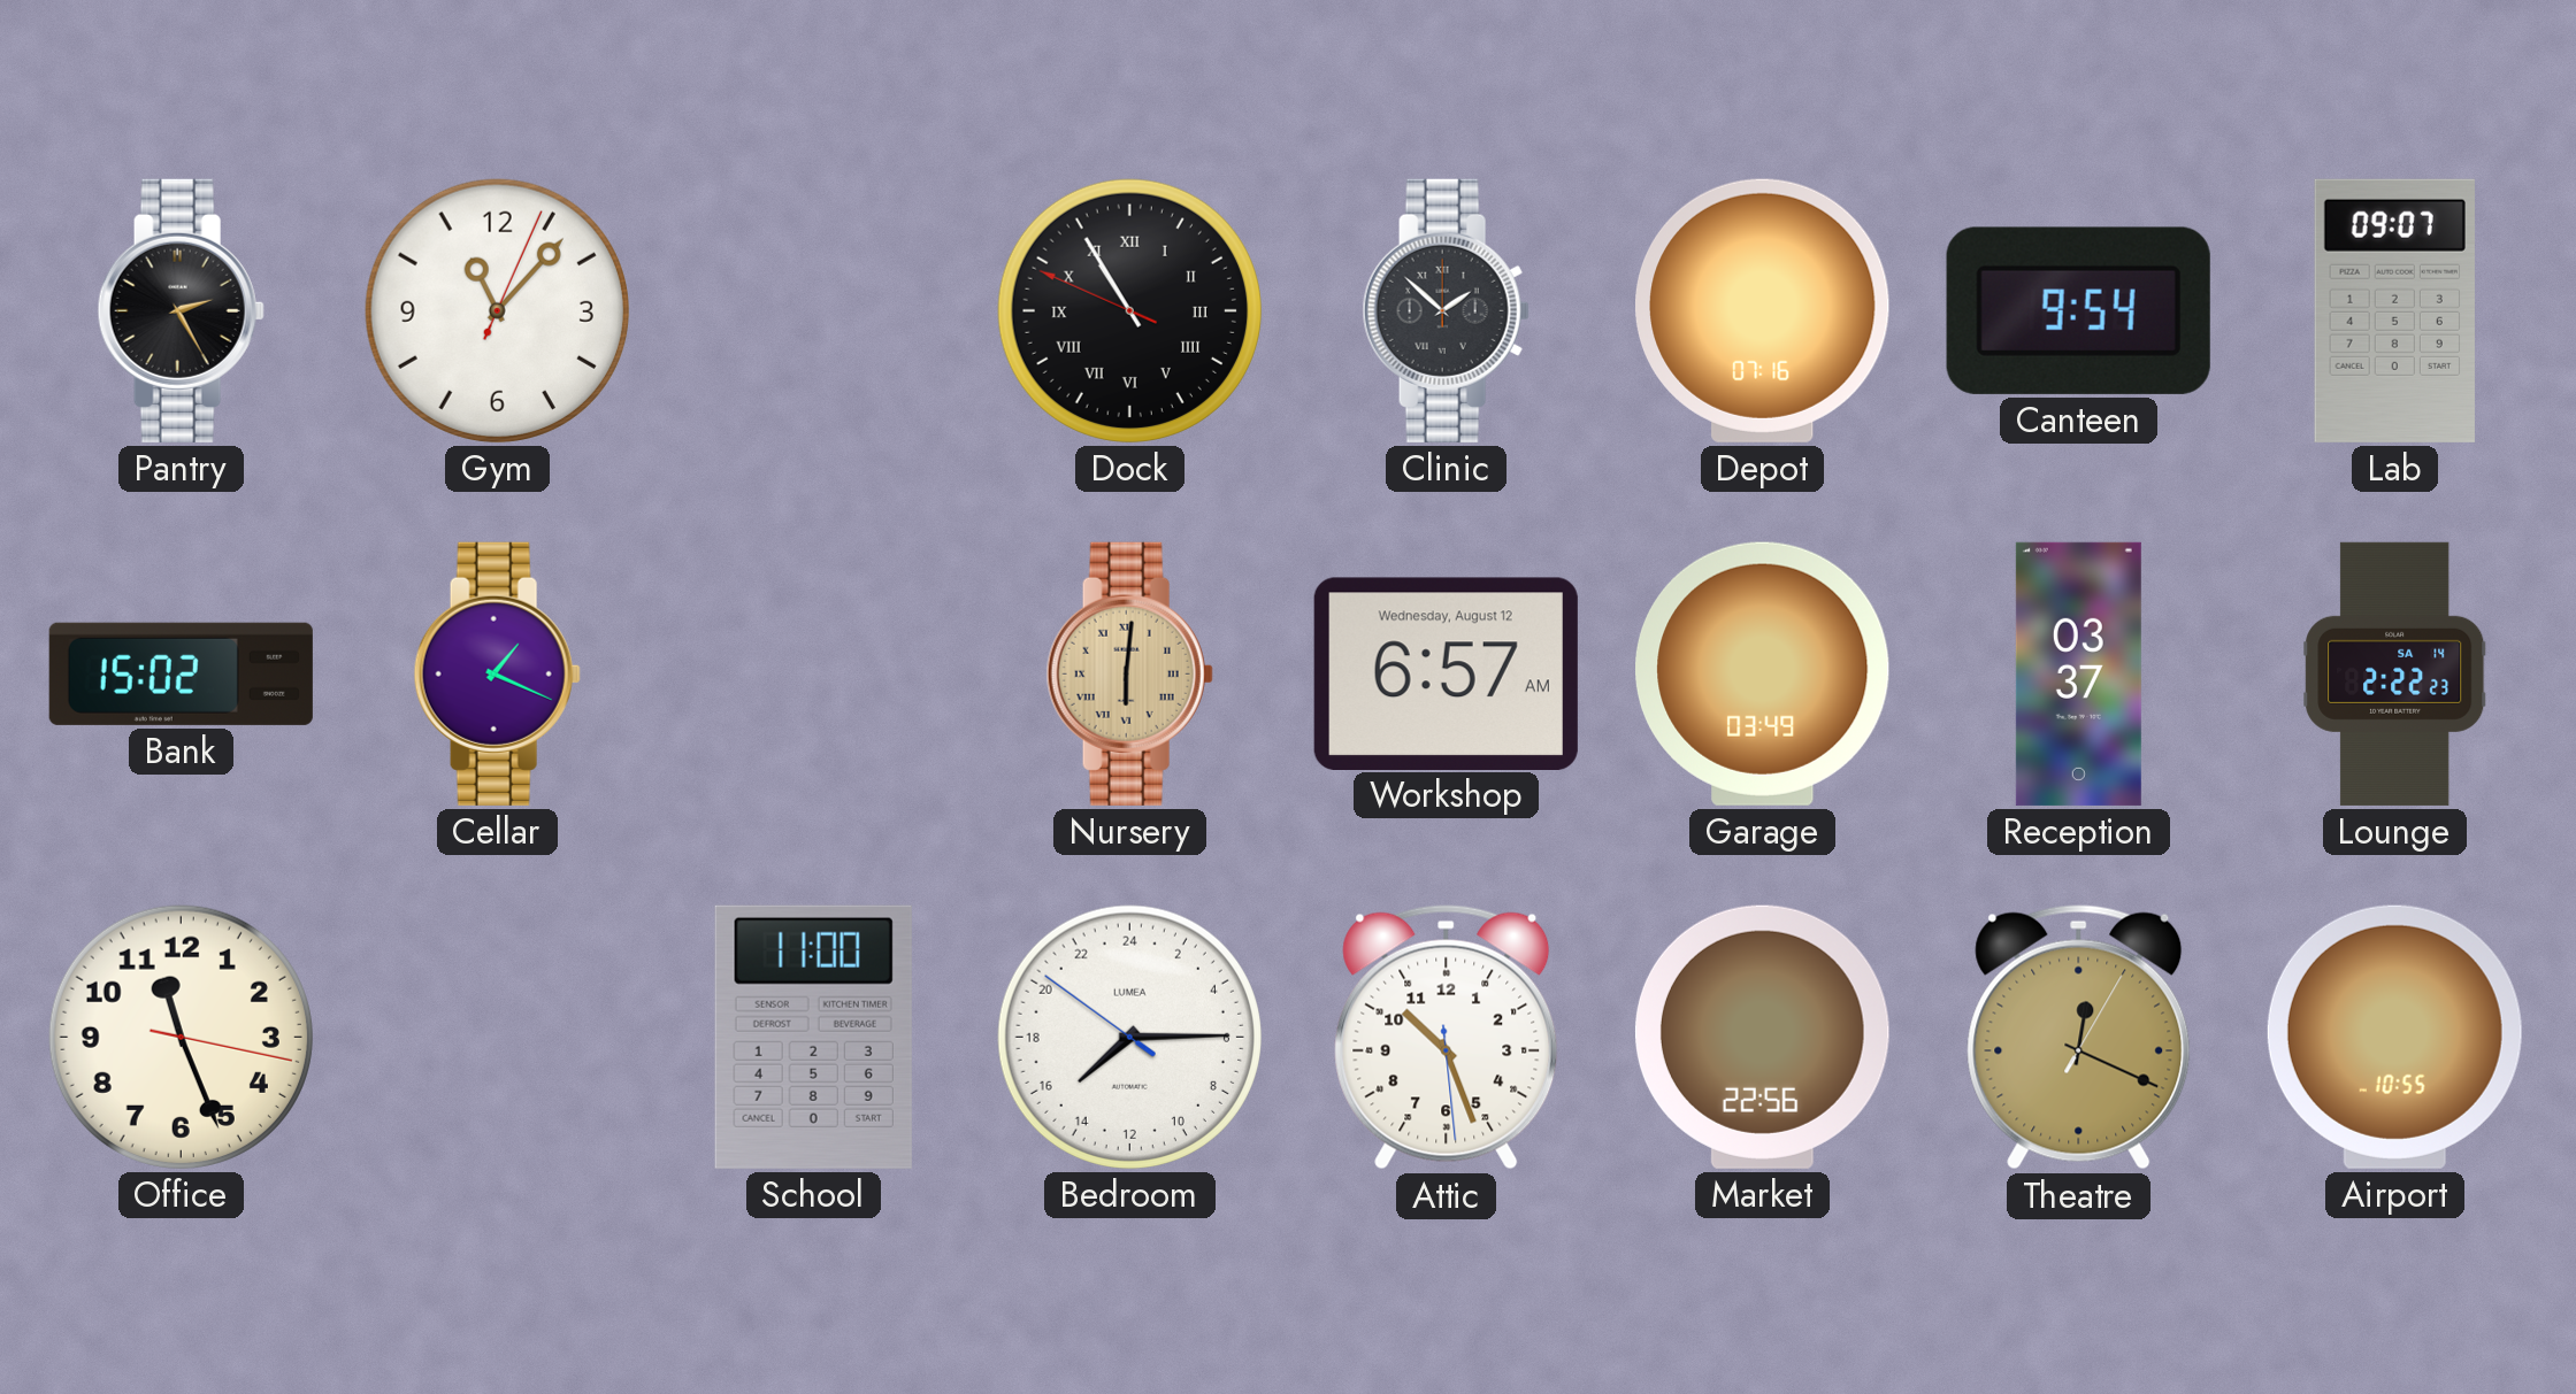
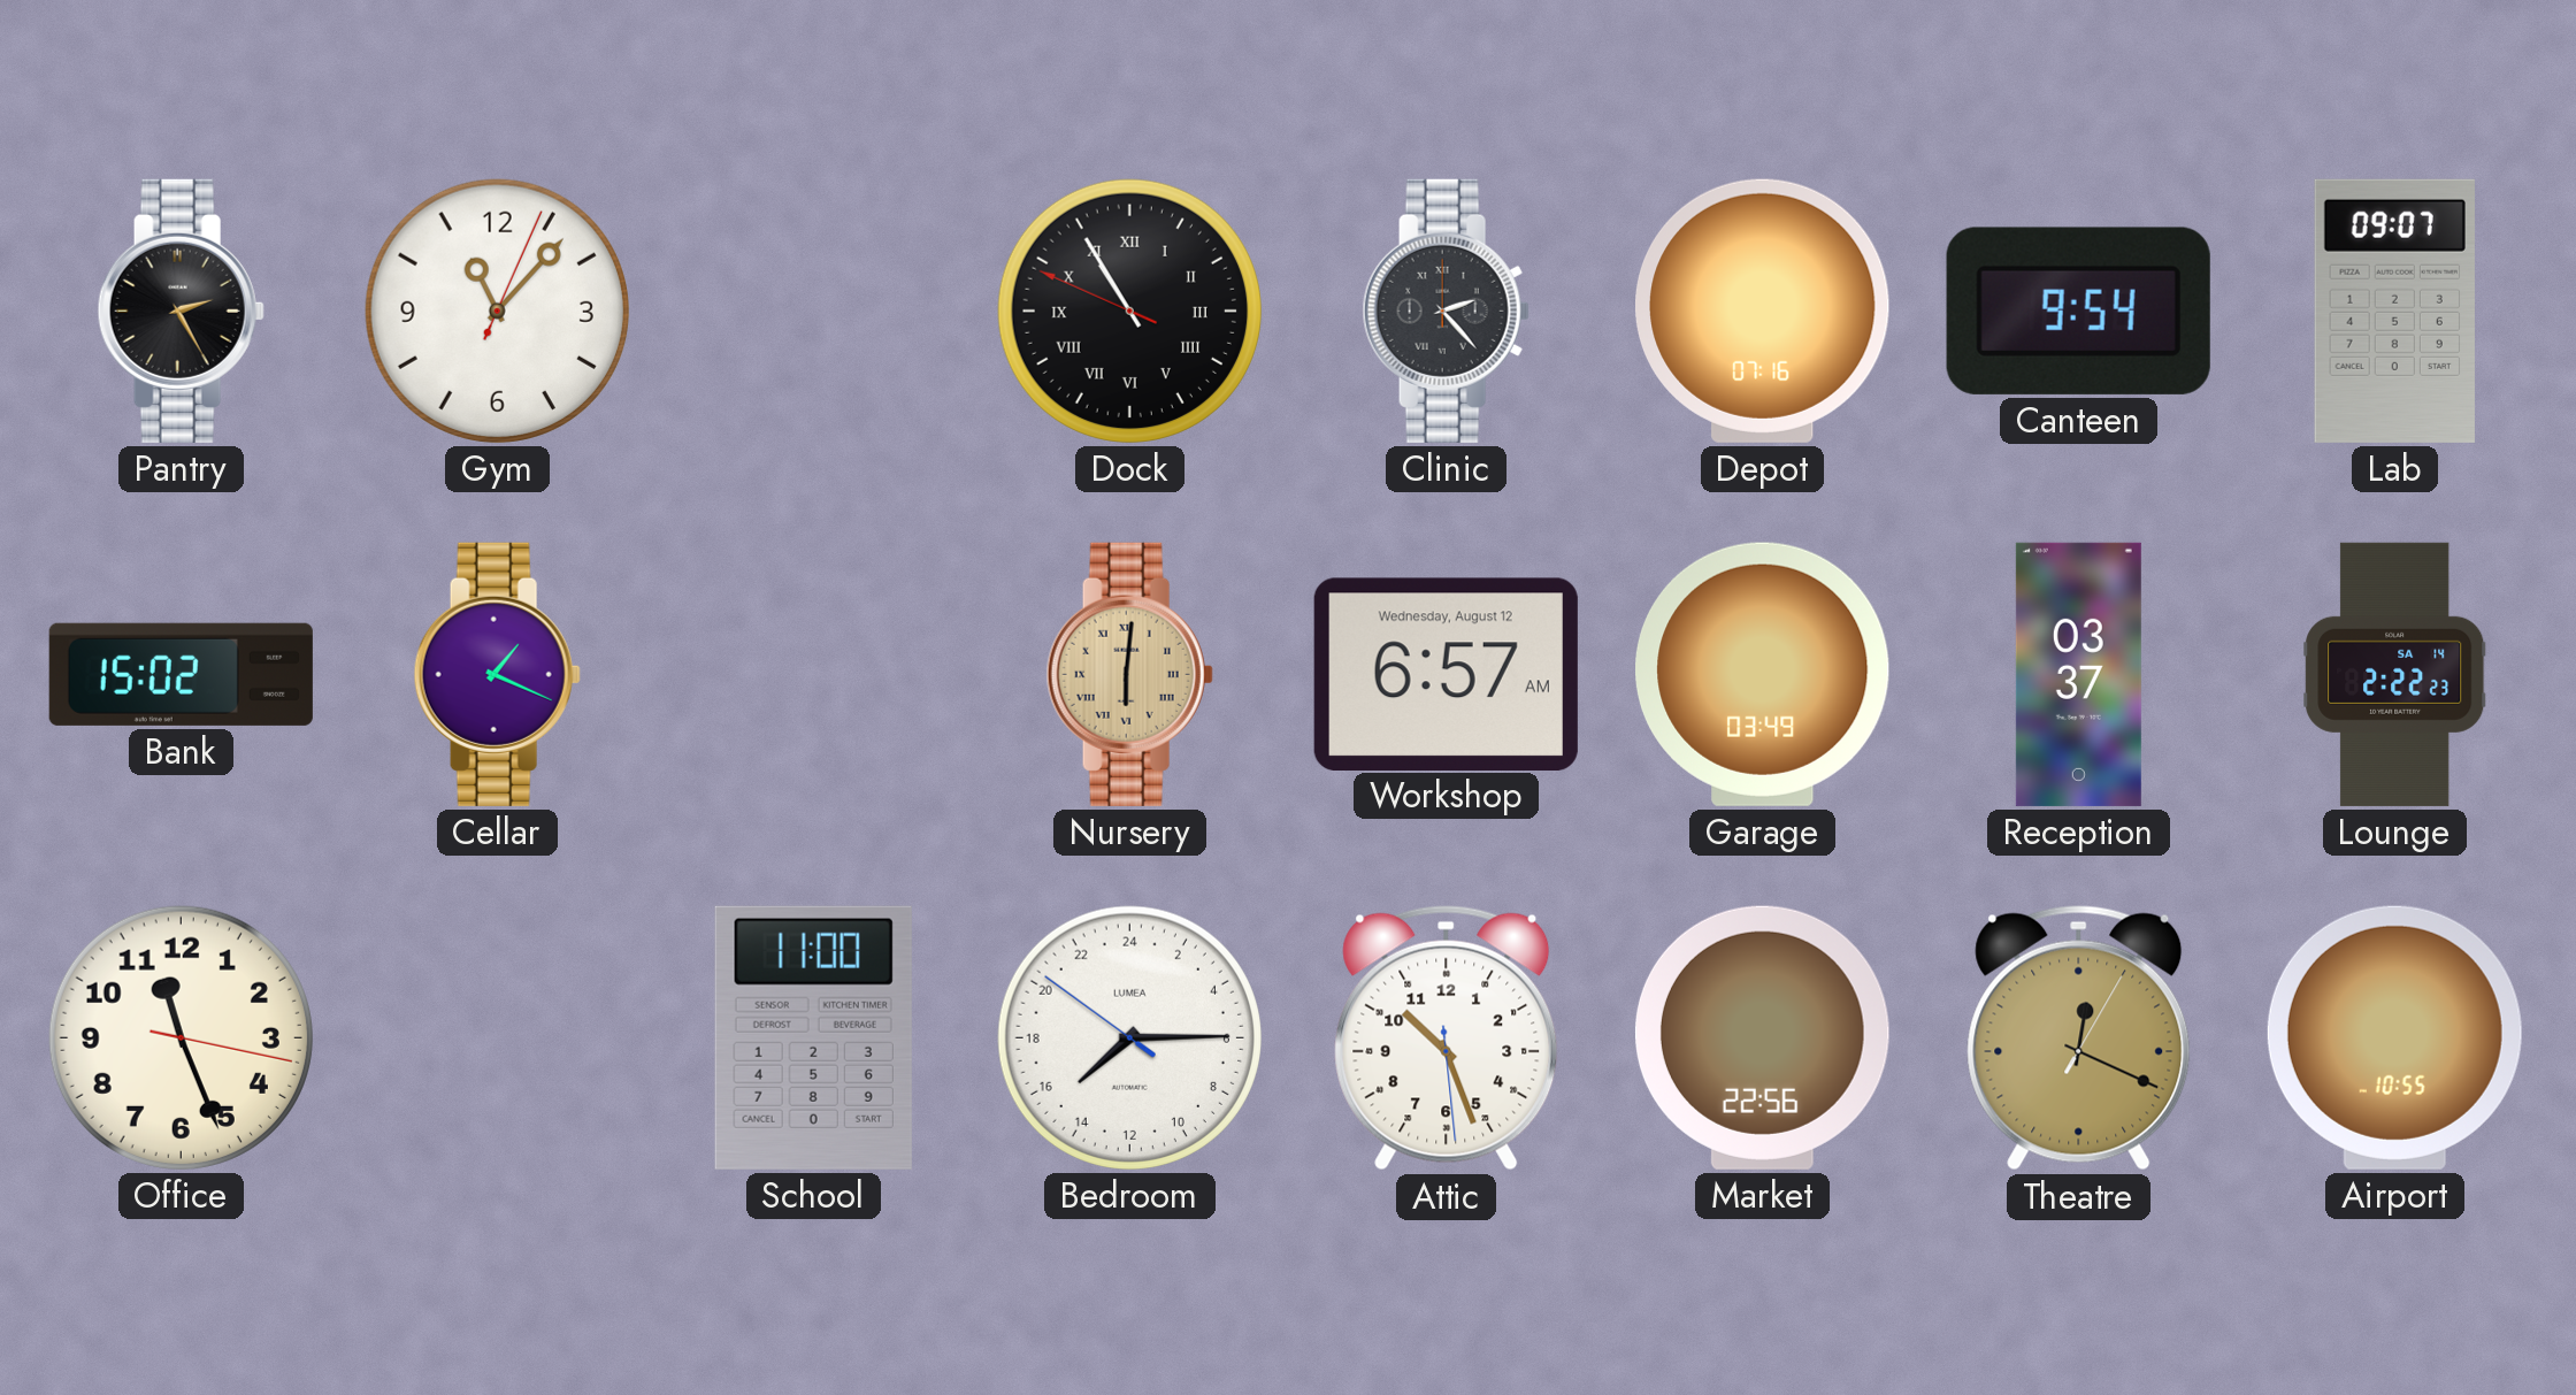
Clinic: 1:52 -> 2:23 (1446, 311)
